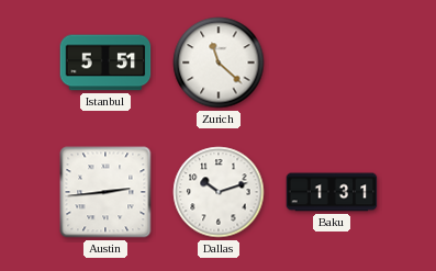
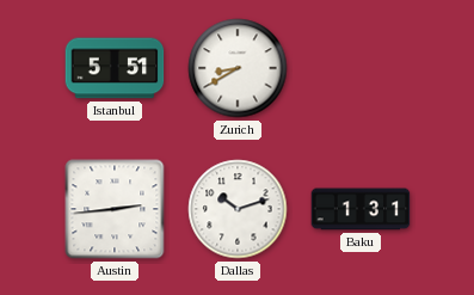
Zurich: 11:22 -> 8:40 (238, 68)
